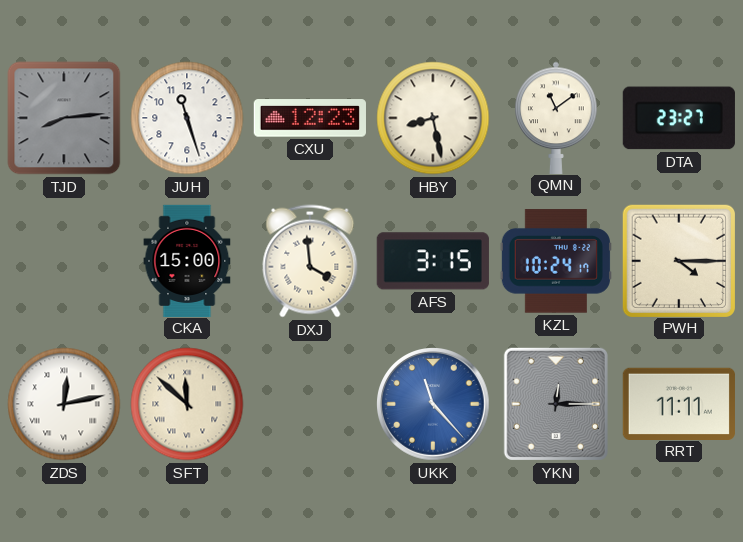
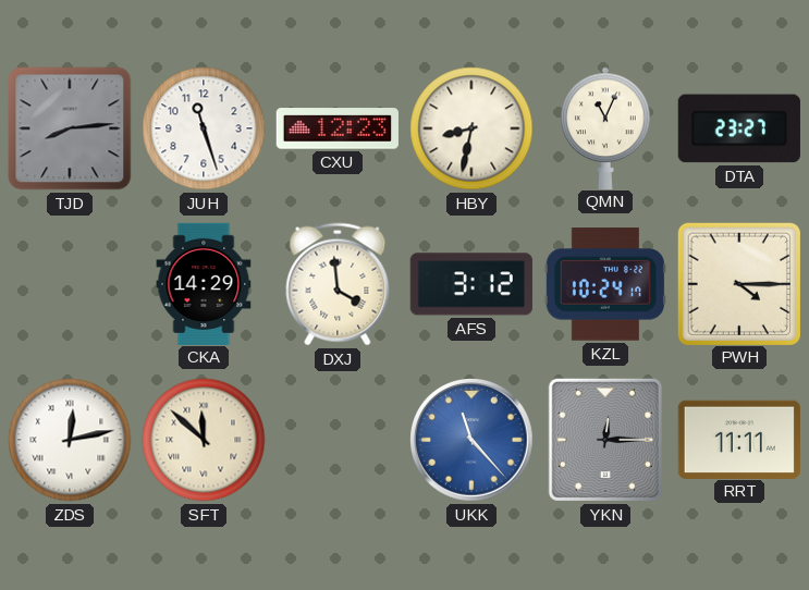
HBY: 8:28 -> 8:32 (471, 128)
QMN: 11:09 -> 11:04 (605, 127)
CKA: 15:00 -> 14:29 (204, 283)
AFS: 3:15 -> 3:12 (471, 284)
